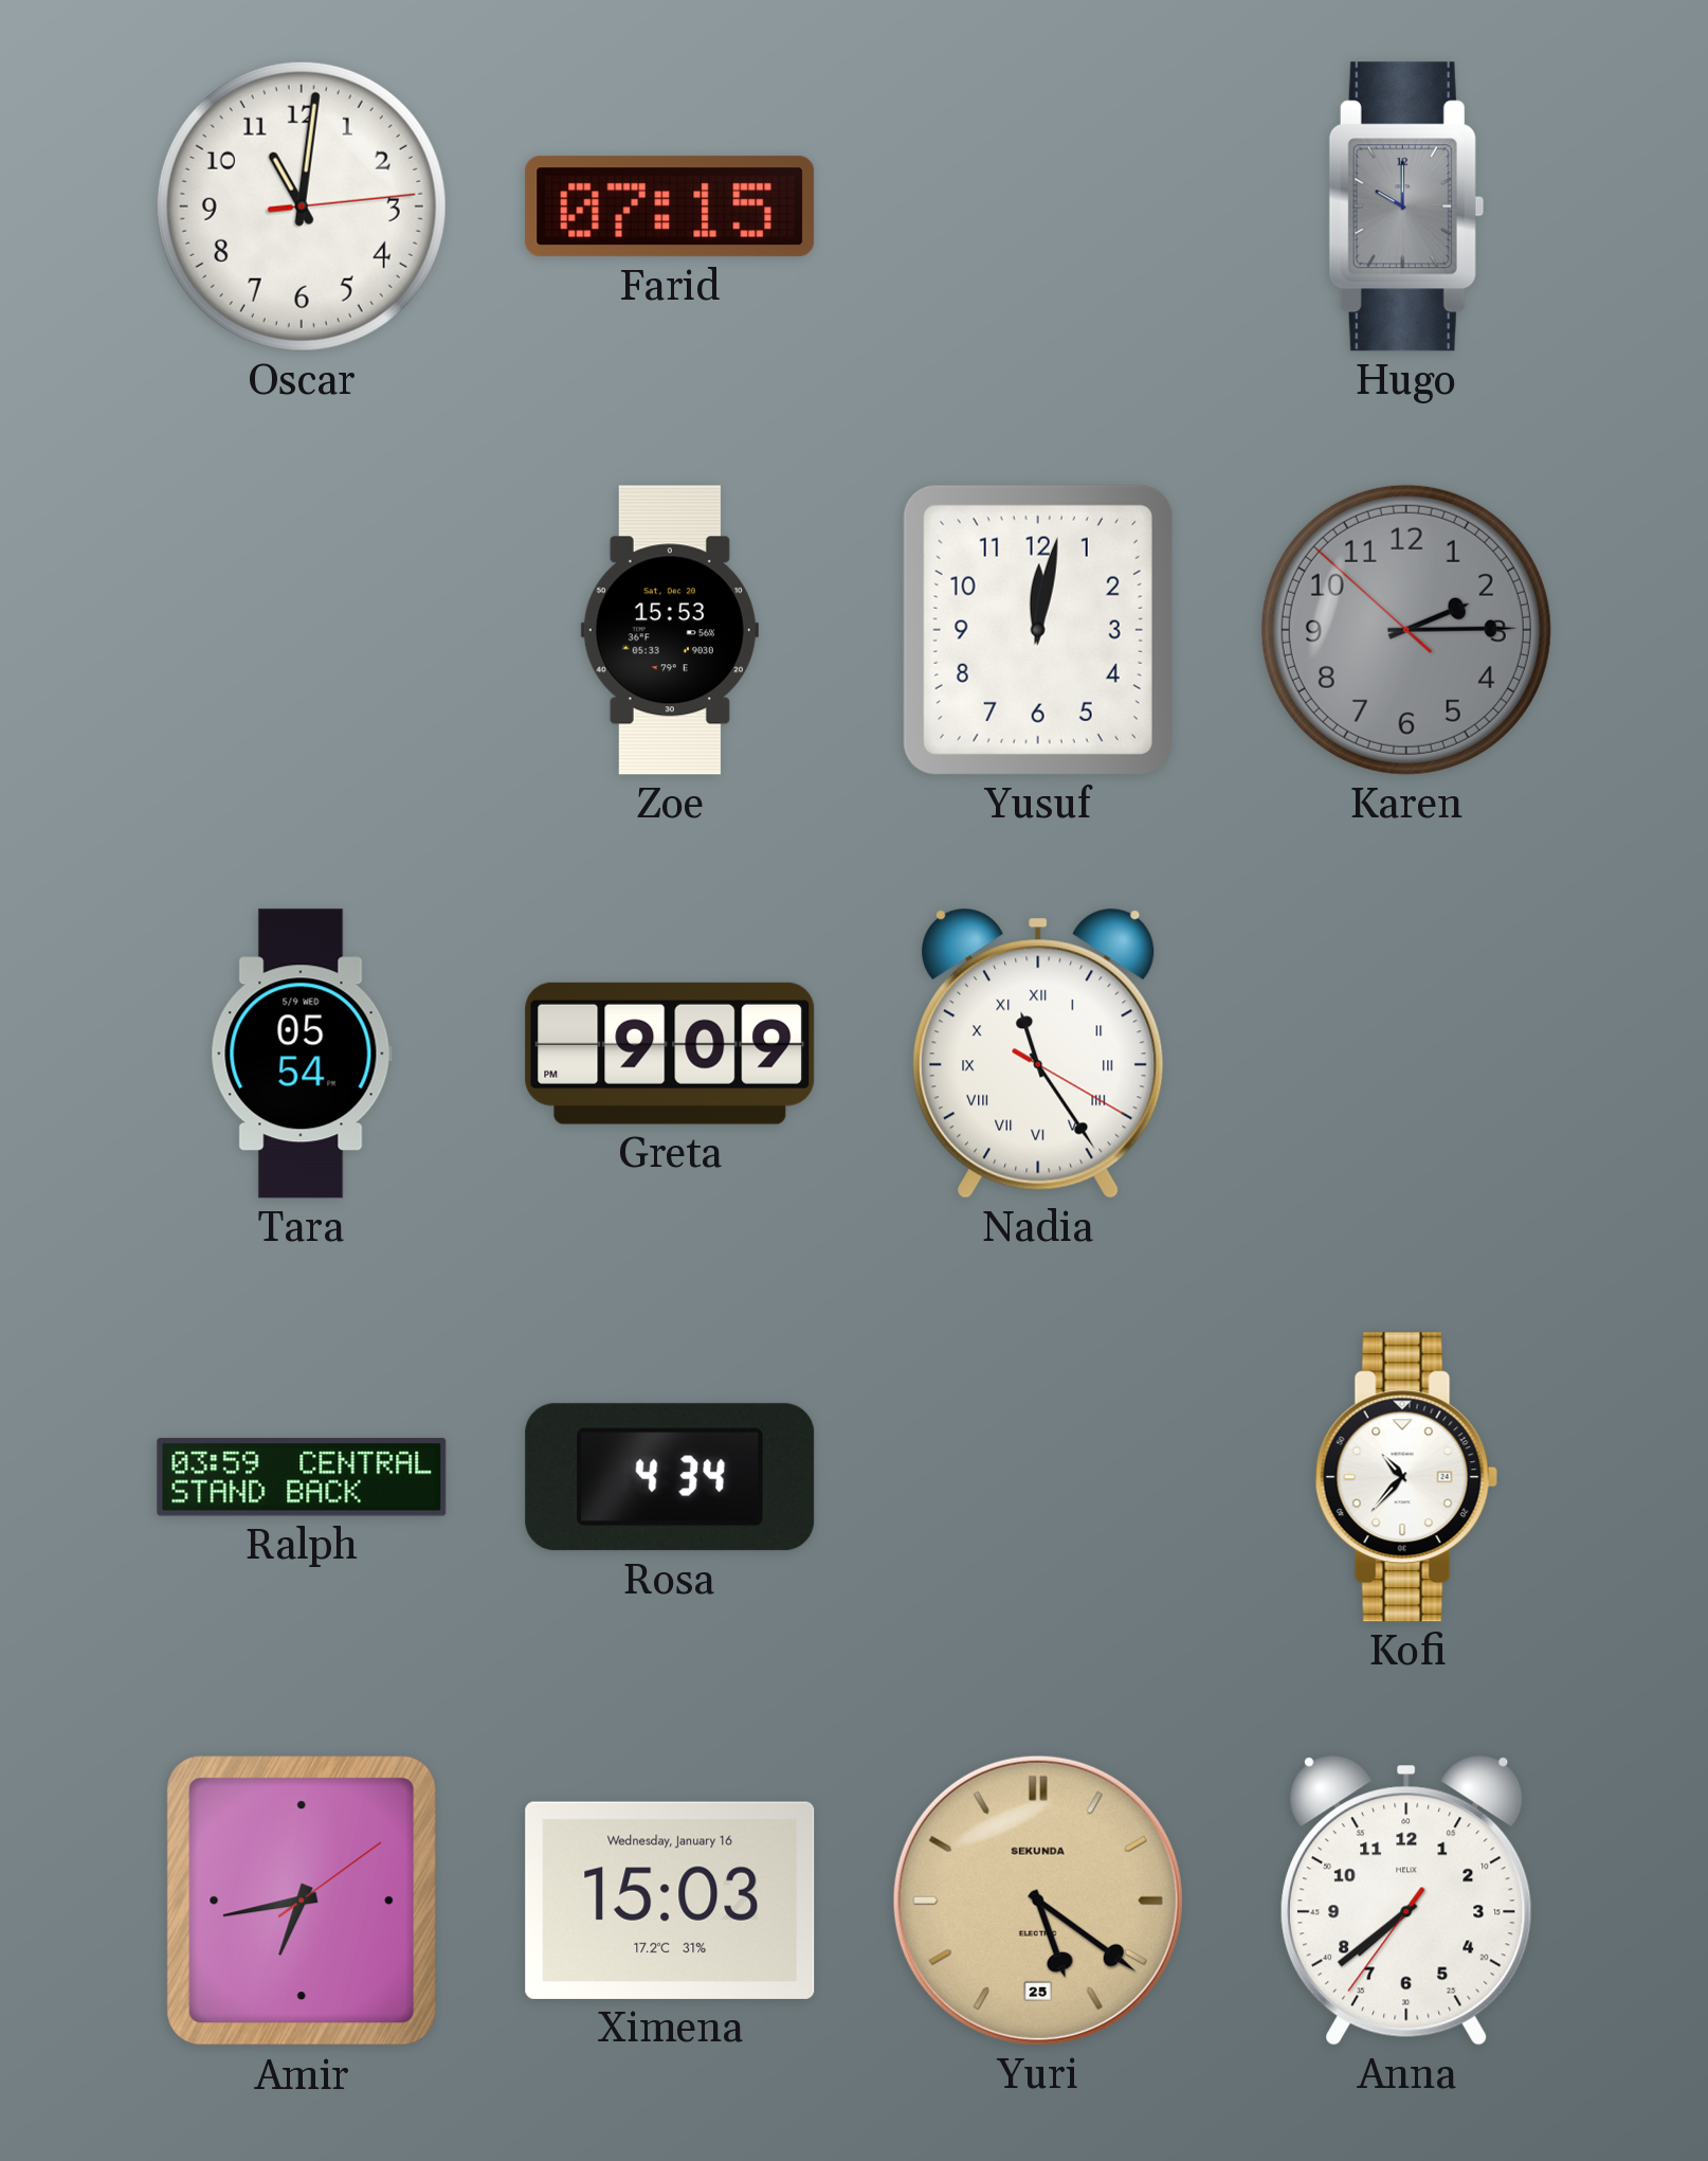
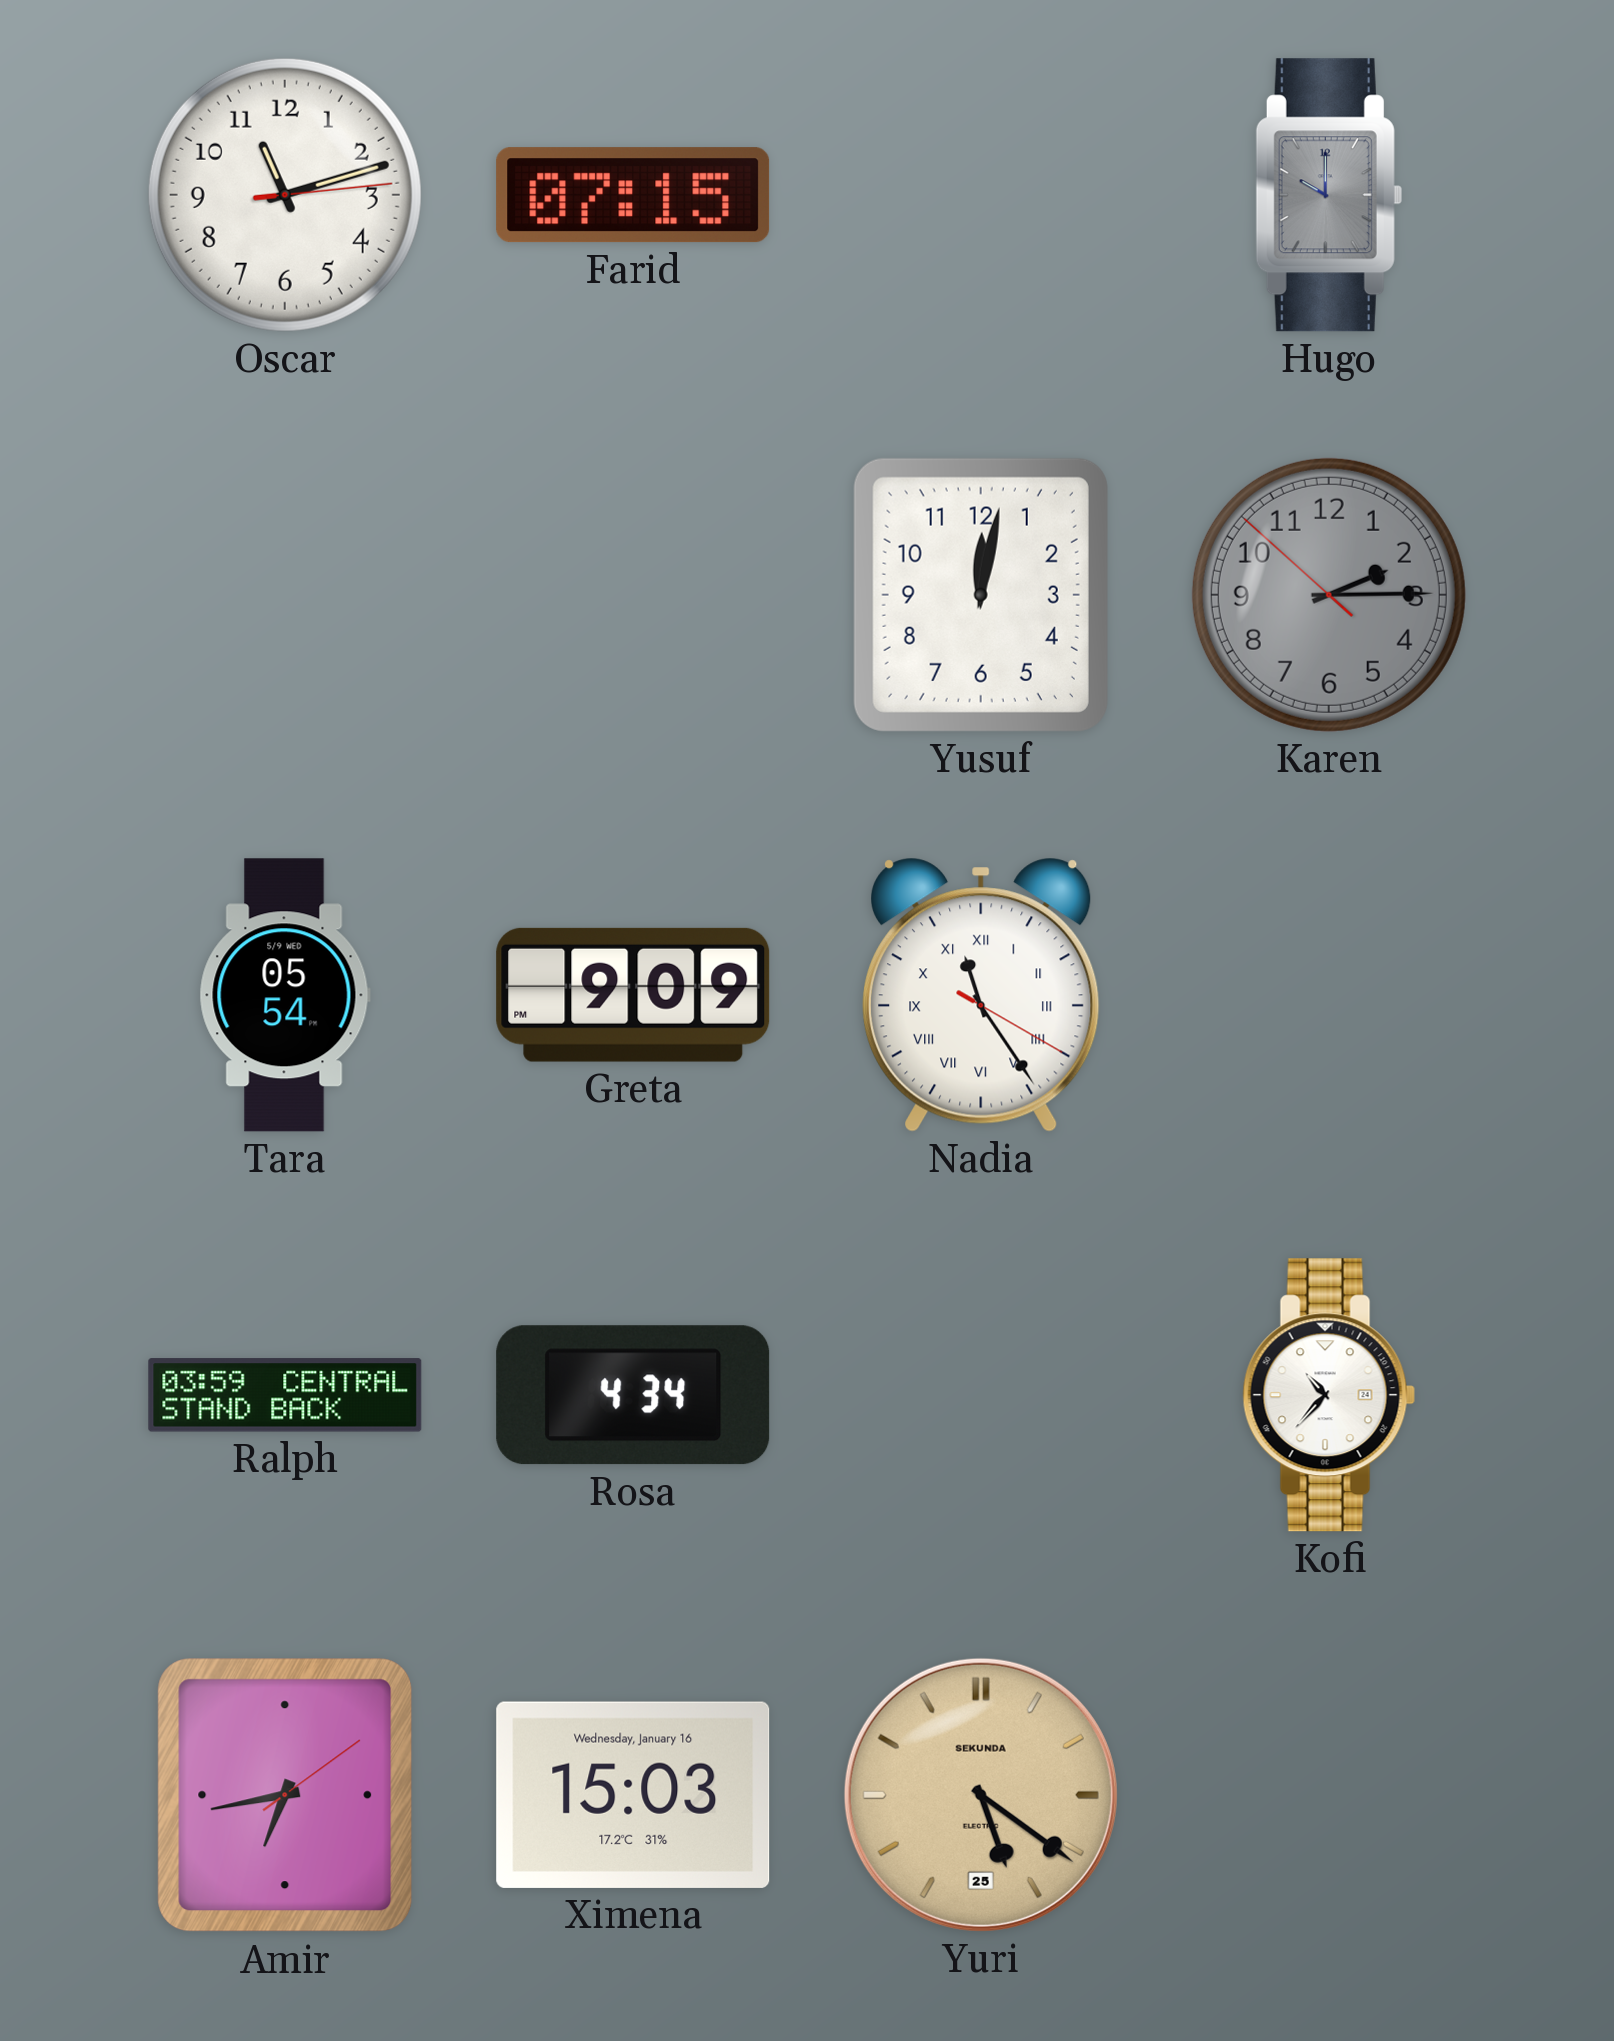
Oscar: 11:01 -> 11:12 (285, 195)
Zoe: 15:53 -> none (670, 630)
Anna: 7:38 -> none (1407, 1901)
